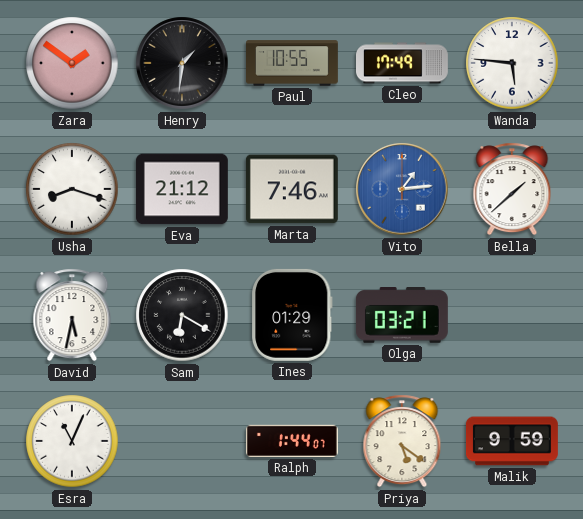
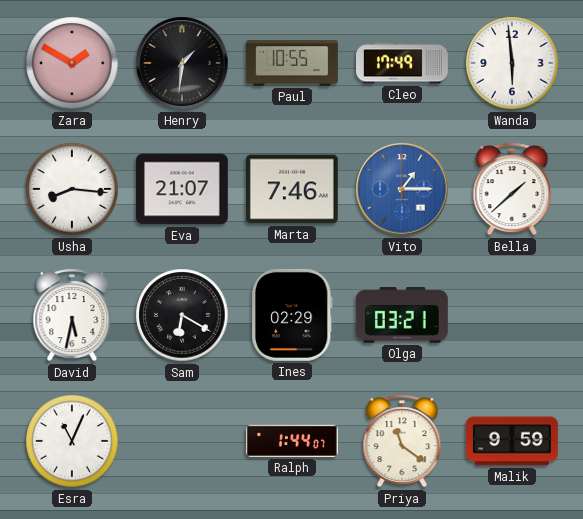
Zara: 1:51 -> 1:50 (72, 63)
Wanda: 5:46 -> 5:59 (512, 63)
Usha: 8:18 -> 8:16 (72, 189)
Eva: 21:12 -> 21:07 (182, 189)
Vito: 1:14 -> 1:15 (402, 189)
Ines: 01:29 -> 02:29 (293, 315)
Priya: 5:21 -> 11:21 (402, 441)
